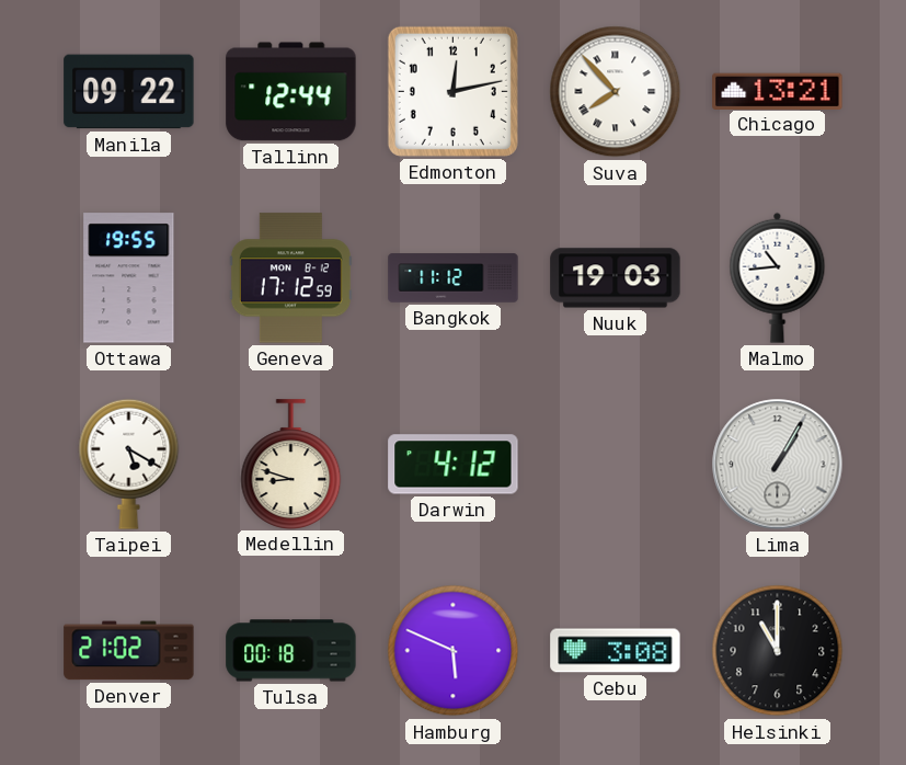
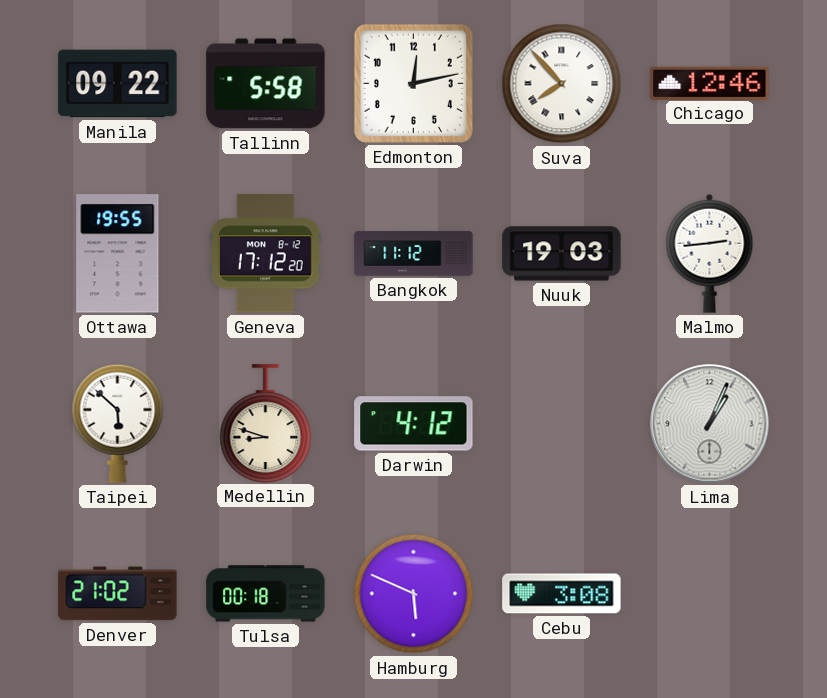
Tallinn: 12:44 -> 5:58 (266, 84)
Chicago: 13:21 -> 12:46 (710, 83)
Geneva: 17:12:59 -> 17:12:20 (265, 254)
Malmo: 10:44 -> 2:44 (710, 253)
Taipei: 5:20 -> 5:52 (118, 423)
Lima: 1:05 -> 1:04 (710, 424)
Helsinki: 11:00 -> none (778, 651)
